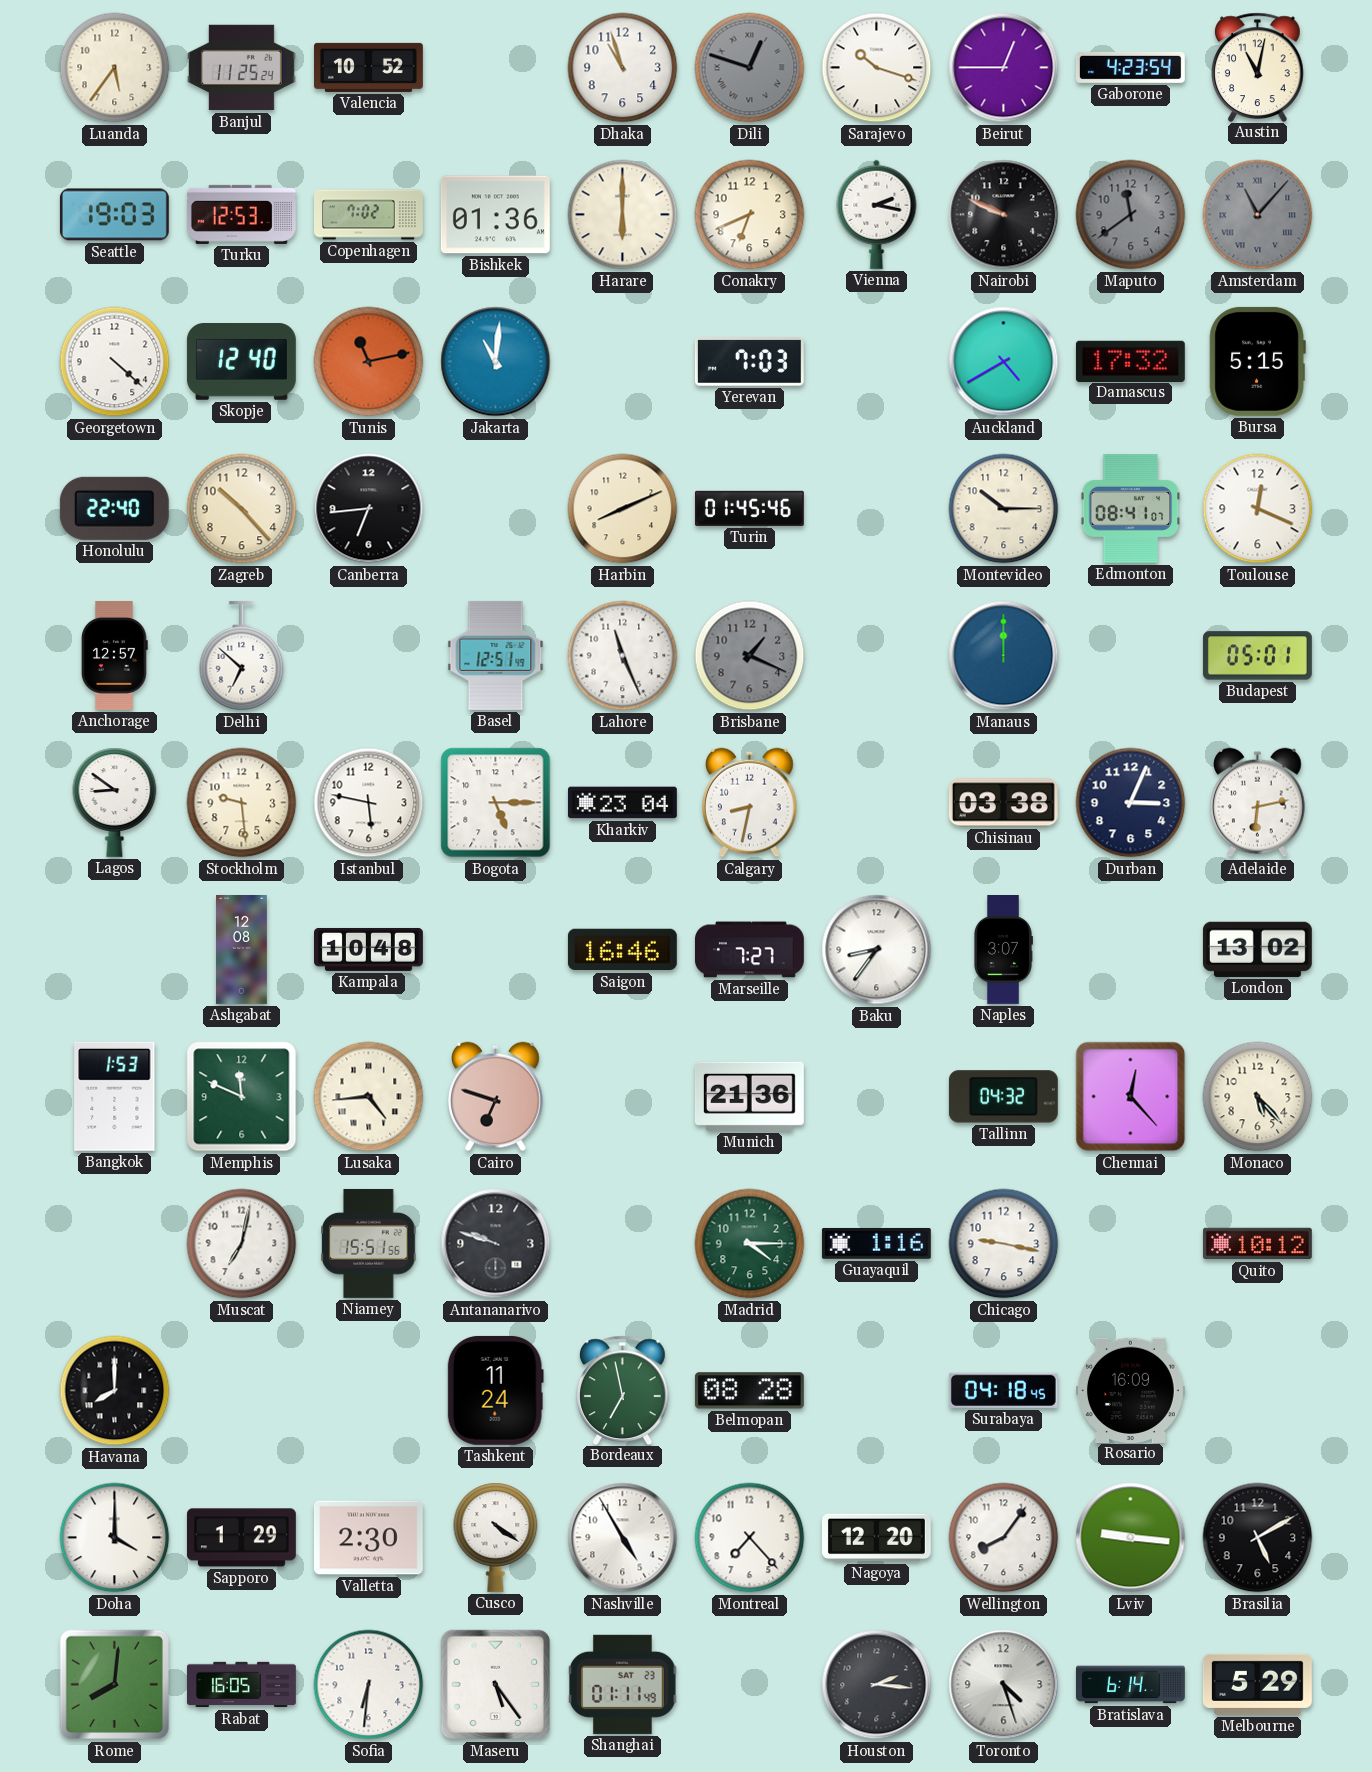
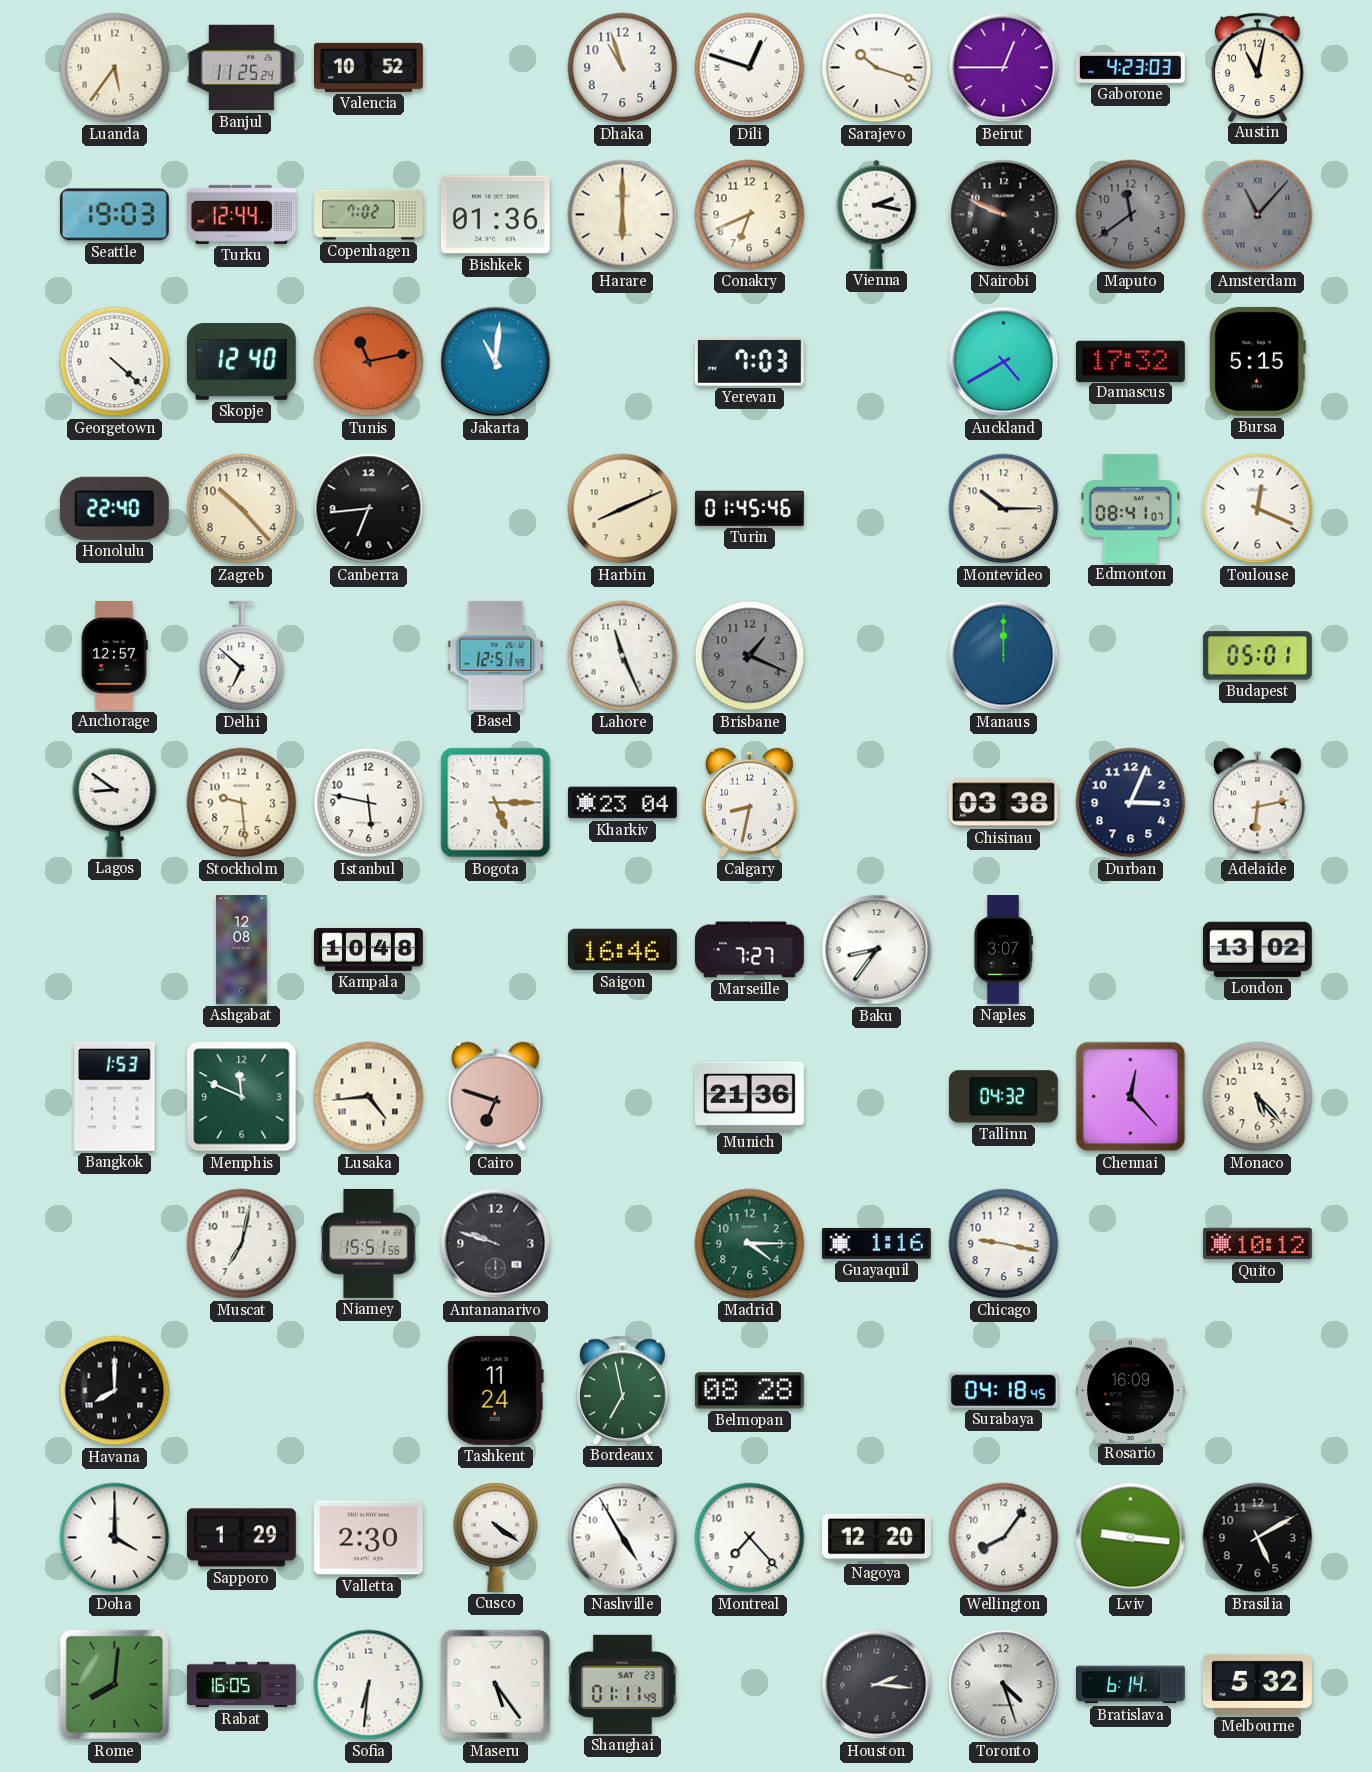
Dili dial: grey -> white (750, 68)
Gaborone: 4:23:54 -> 4:23:03 (1130, 67)
Turku: 12:53 -> 12:44 (241, 214)
Melbourne: 5:29 -> 5:32 (1257, 1684)
